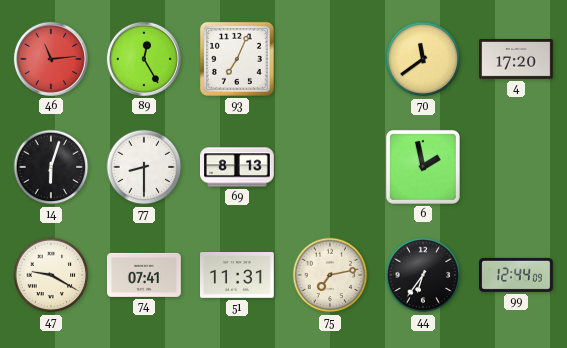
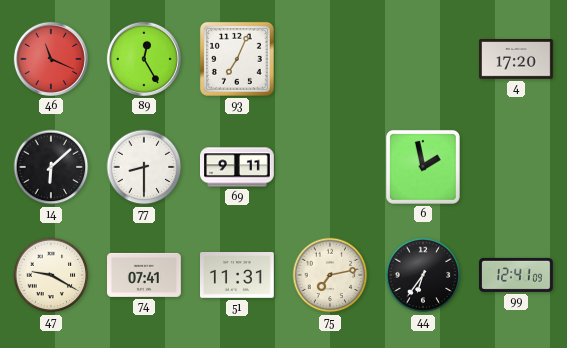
46: 11:14 -> 11:19 (51, 59)
70: 11:39 -> none (423, 59)
14: 6:03 -> 6:08 (51, 167)
69: 8:13 -> 9:11 (237, 167)
99: 12:44 -> 12:41 (517, 275)
